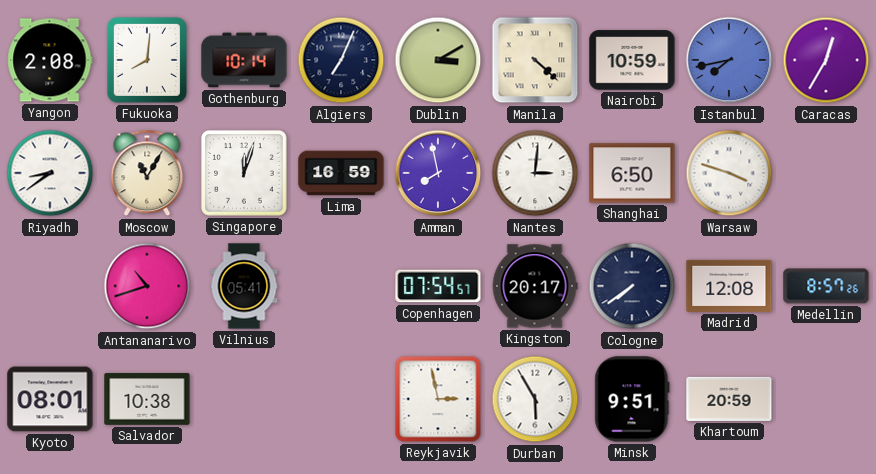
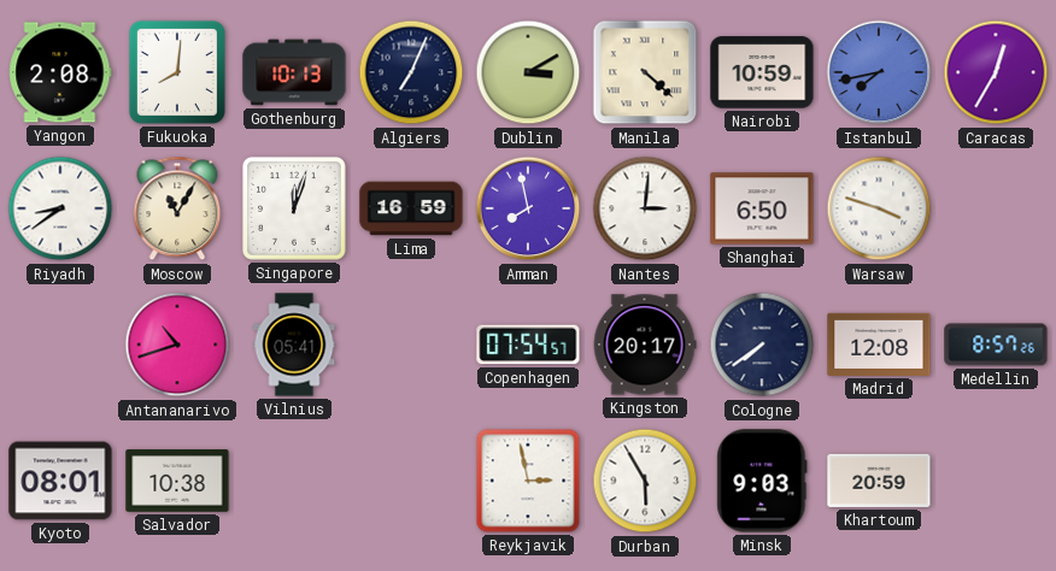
Gothenburg: 10:14 -> 10:13 (294, 72)
Minsk: 9:51 -> 9:03 (762, 481)
